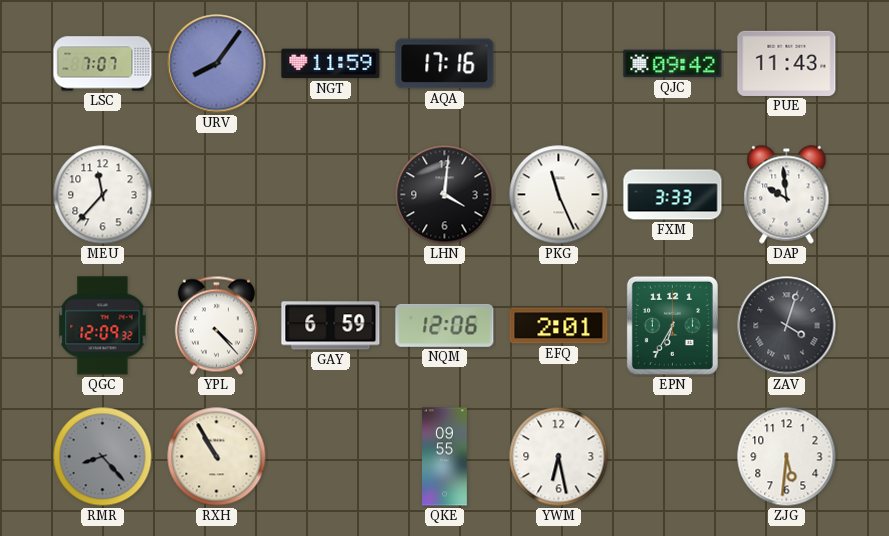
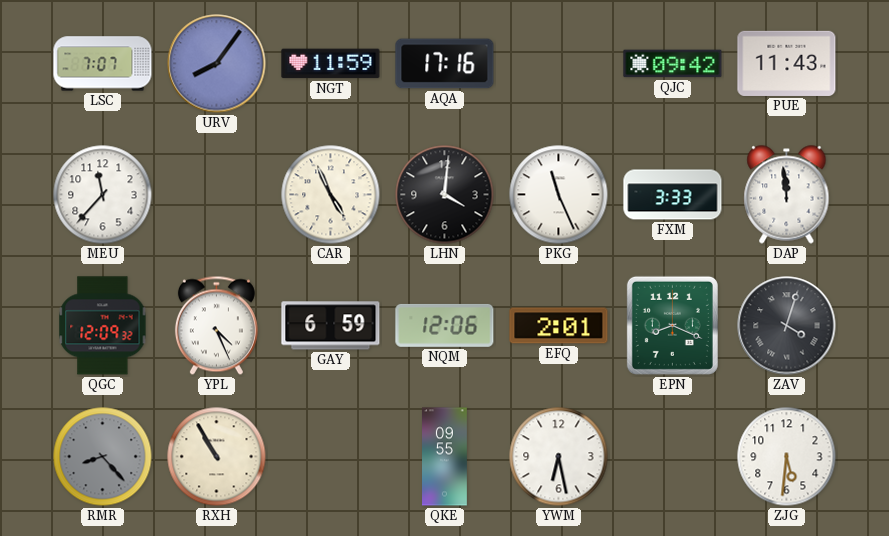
CAR: none -> 4:56 (331, 195)
DAP: 9:59 -> 11:59 (787, 195)
YPL: 4:23 -> 4:26 (216, 326)
EPN: 6:35 -> 8:19 (672, 325)
